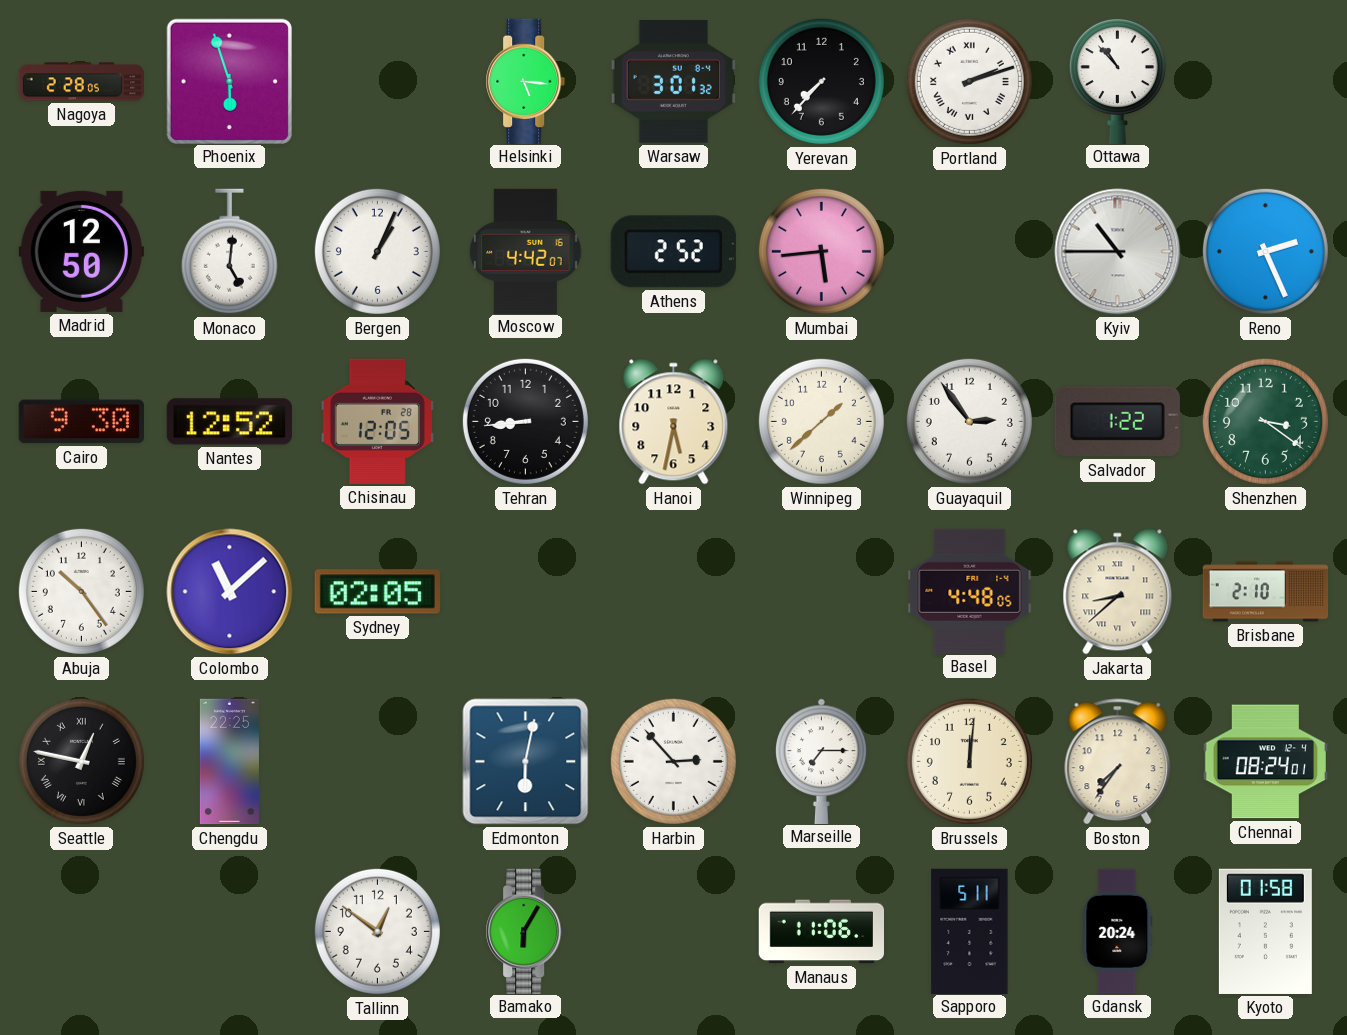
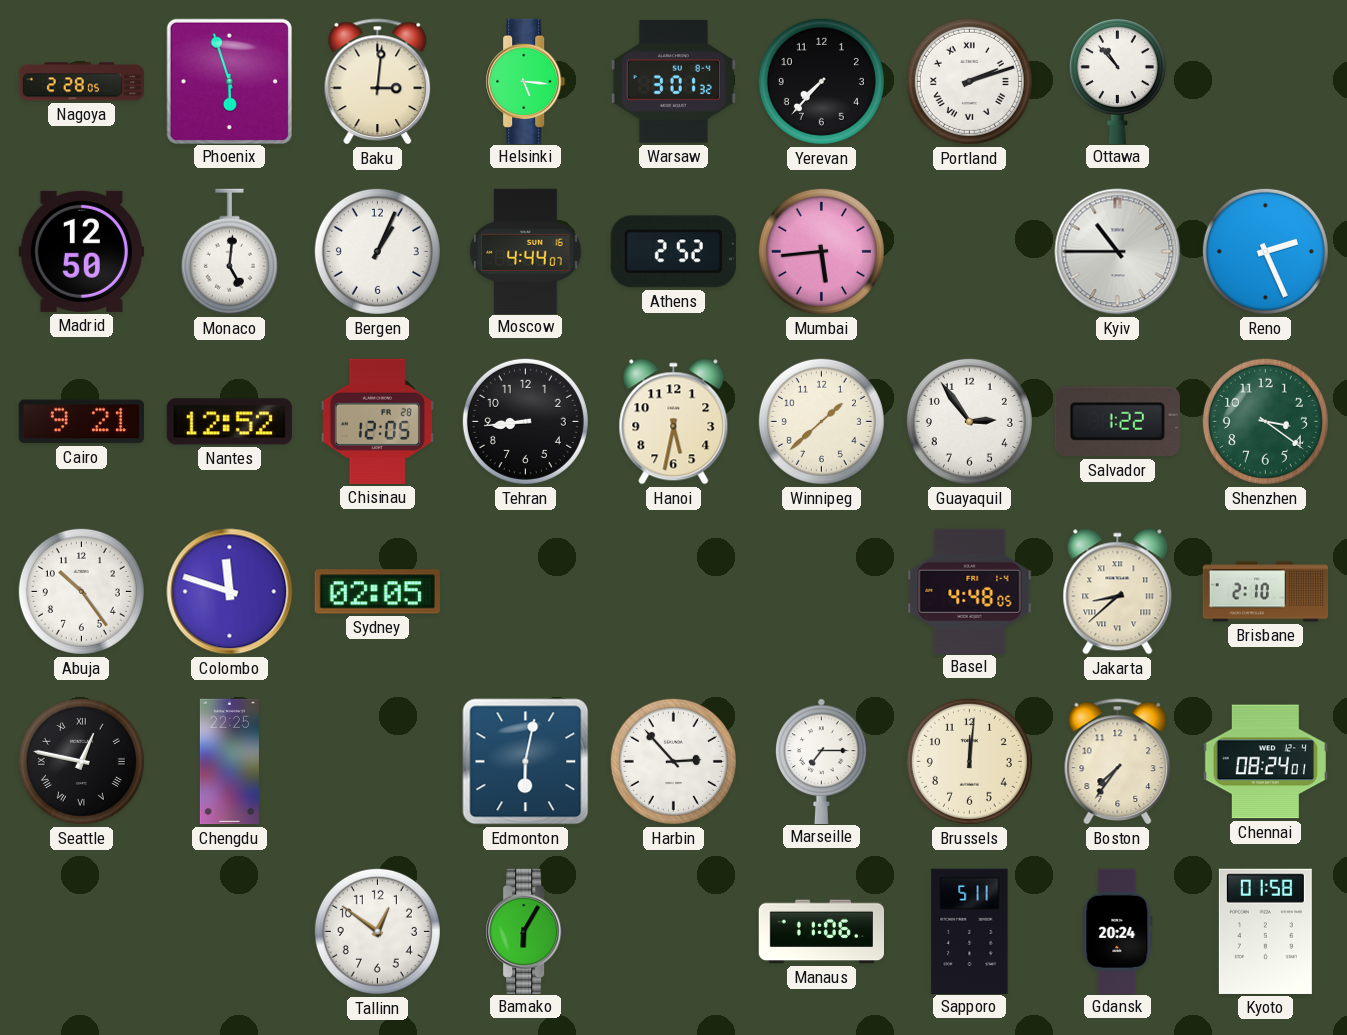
Baku: none -> 3:01 (378, 82)
Moscow: 4:42 -> 4:44 (526, 251)
Cairo: 9:30 -> 9:21 (81, 422)
Colombo: 11:08 -> 11:48 (230, 592)
